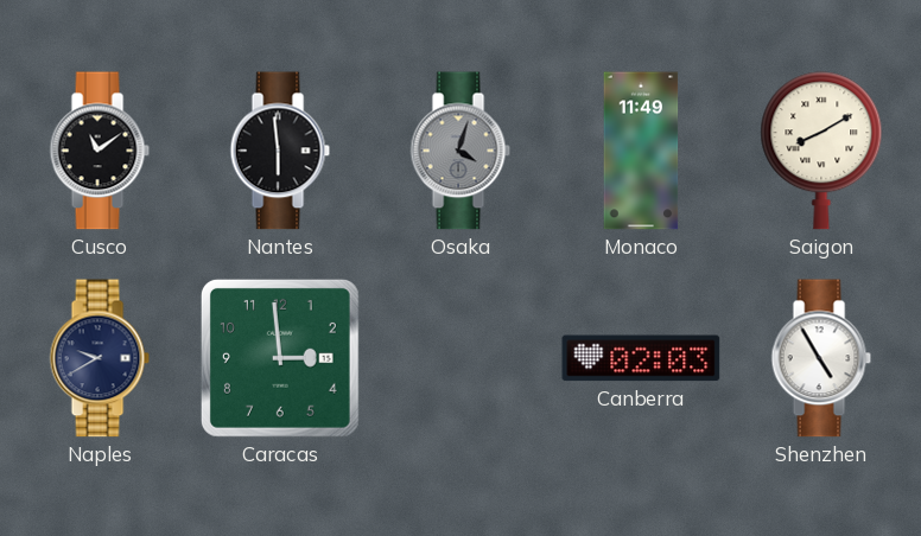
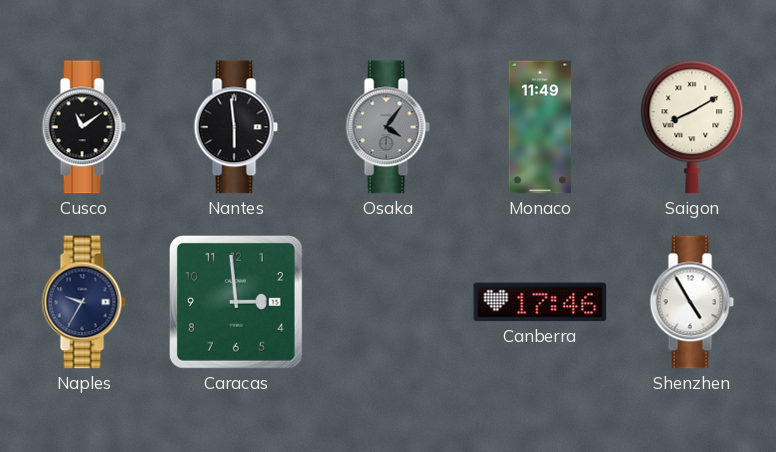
Osaka: 4:03 -> 4:06 (388, 127)
Naples: 9:40 -> 9:35 (84, 302)
Canberra: 02:03 -> 17:46 (540, 302)
